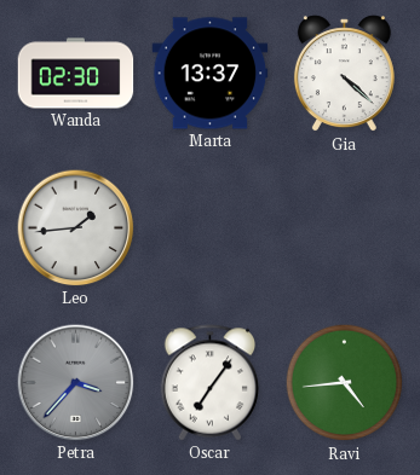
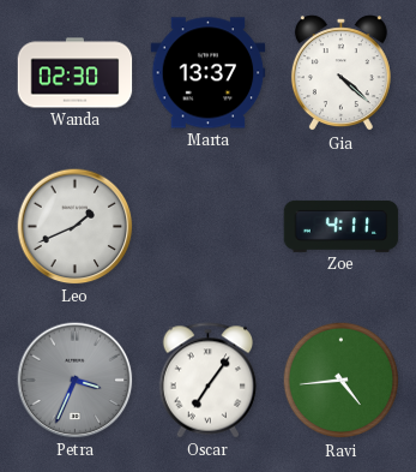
Leo: 1:44 -> 1:41 (76, 227)
Zoe: none -> 4:11 (342, 226)
Petra: 3:37 -> 3:34 (76, 381)
